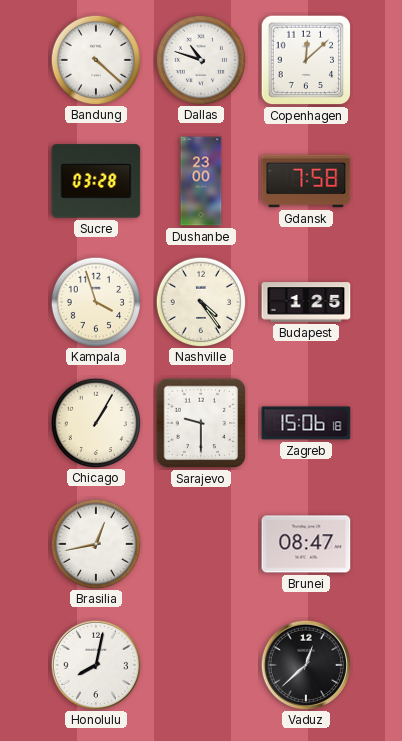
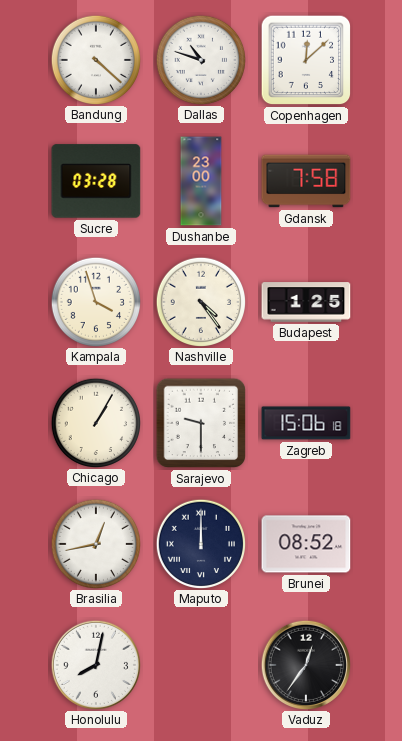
Maputo: none -> 12:00 (200, 543)
Brunei: 08:47 -> 08:52 (306, 544)
Vaduz: 12:38 -> 12:36 (305, 664)
